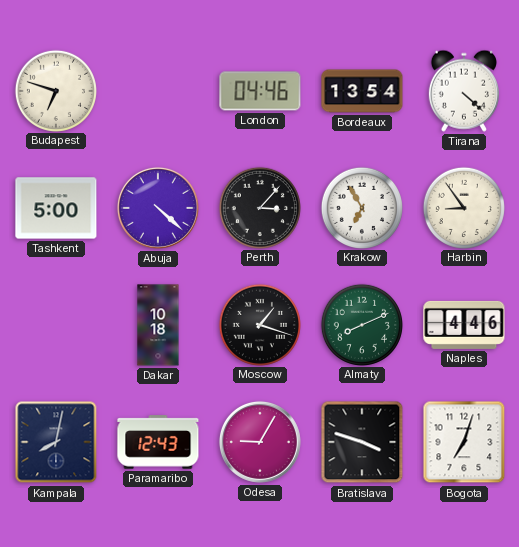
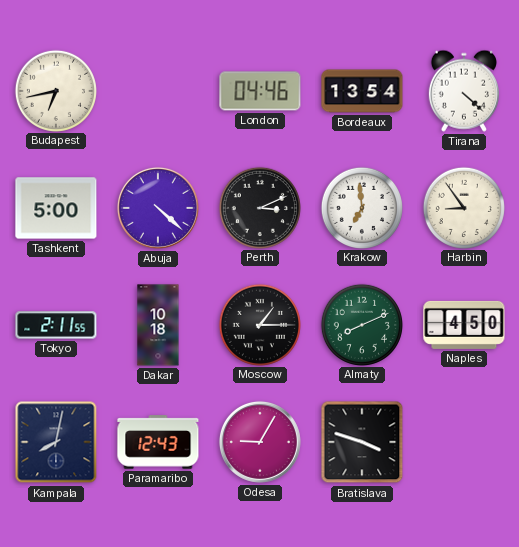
Budapest: 6:48 -> 6:43 (55, 90)
Perth: 3:07 -> 3:11 (259, 207)
Krakow: 6:55 -> 6:59 (361, 207)
Tokyo: none -> 2:11 (56, 325)
Moscow: 1:18 -> 1:15 (259, 324)
Naples: 4:46 -> 4:50 (464, 325)
Bogota: 7:03 -> none (464, 442)
